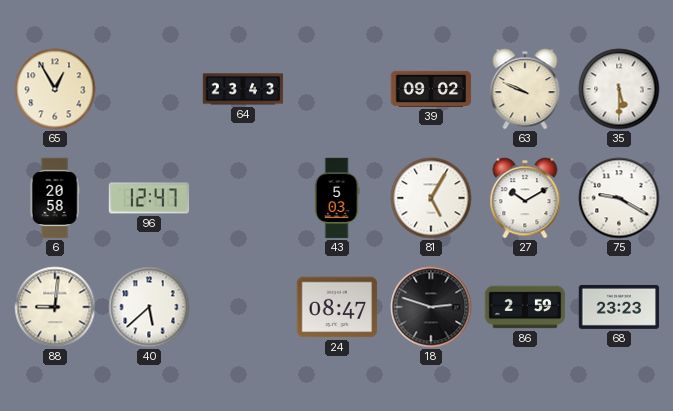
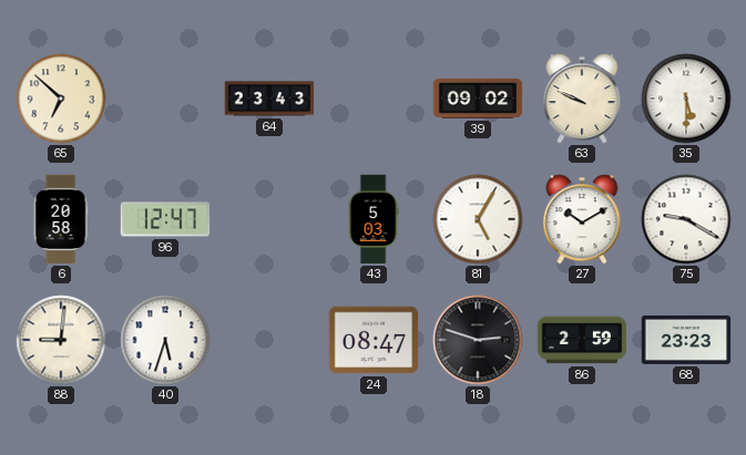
65: 12:55 -> 6:52 (61, 99)
40: 5:38 -> 5:33 (165, 340)
